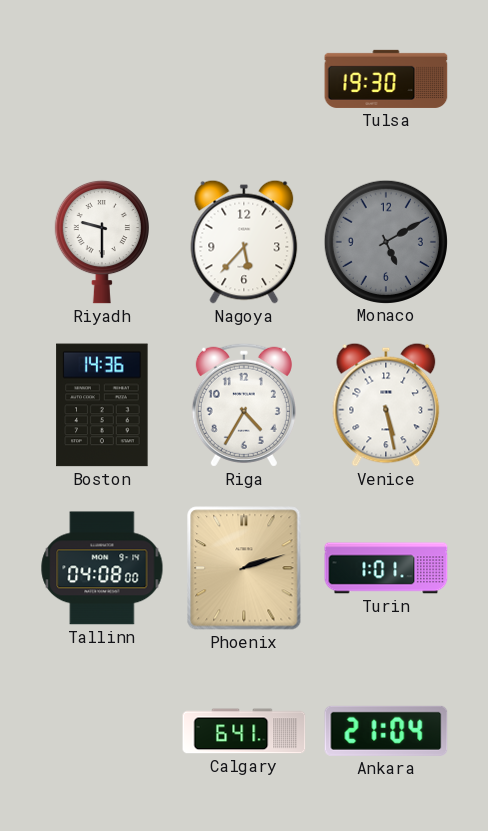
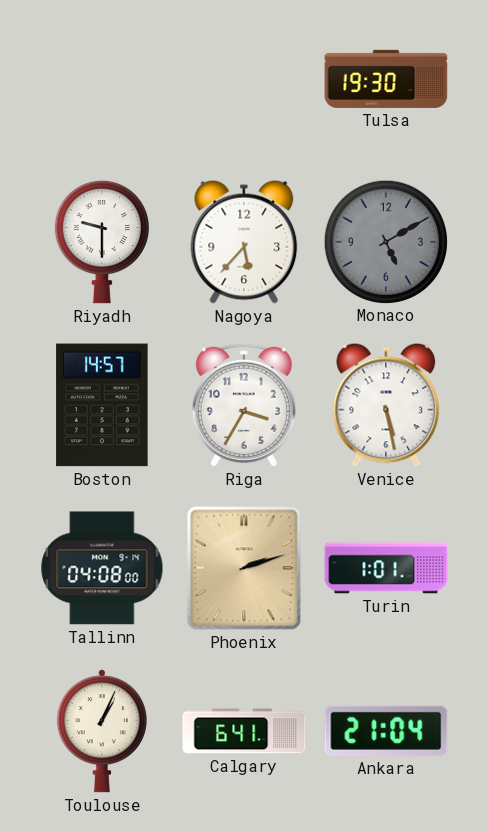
Boston: 14:36 -> 14:57 (102, 405)
Riga: 4:35 -> 3:35 (244, 405)
Toulouse: none -> 1:04 (102, 731)
